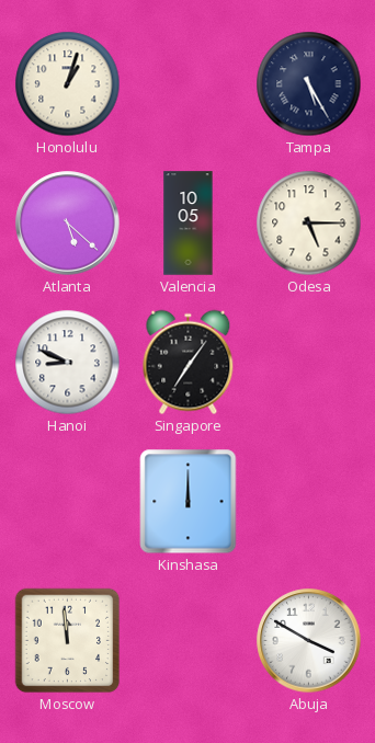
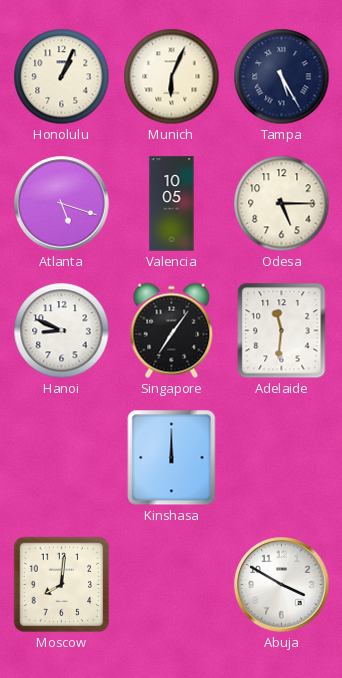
Honolulu: 1:03 -> 1:04 (62, 77)
Munich: none -> 6:04 (172, 77)
Atlanta: 5:22 -> 5:18 (62, 204)
Adelaide: none -> 11:31 (282, 331)
Moscow: 11:59 -> 8:01 (62, 585)
